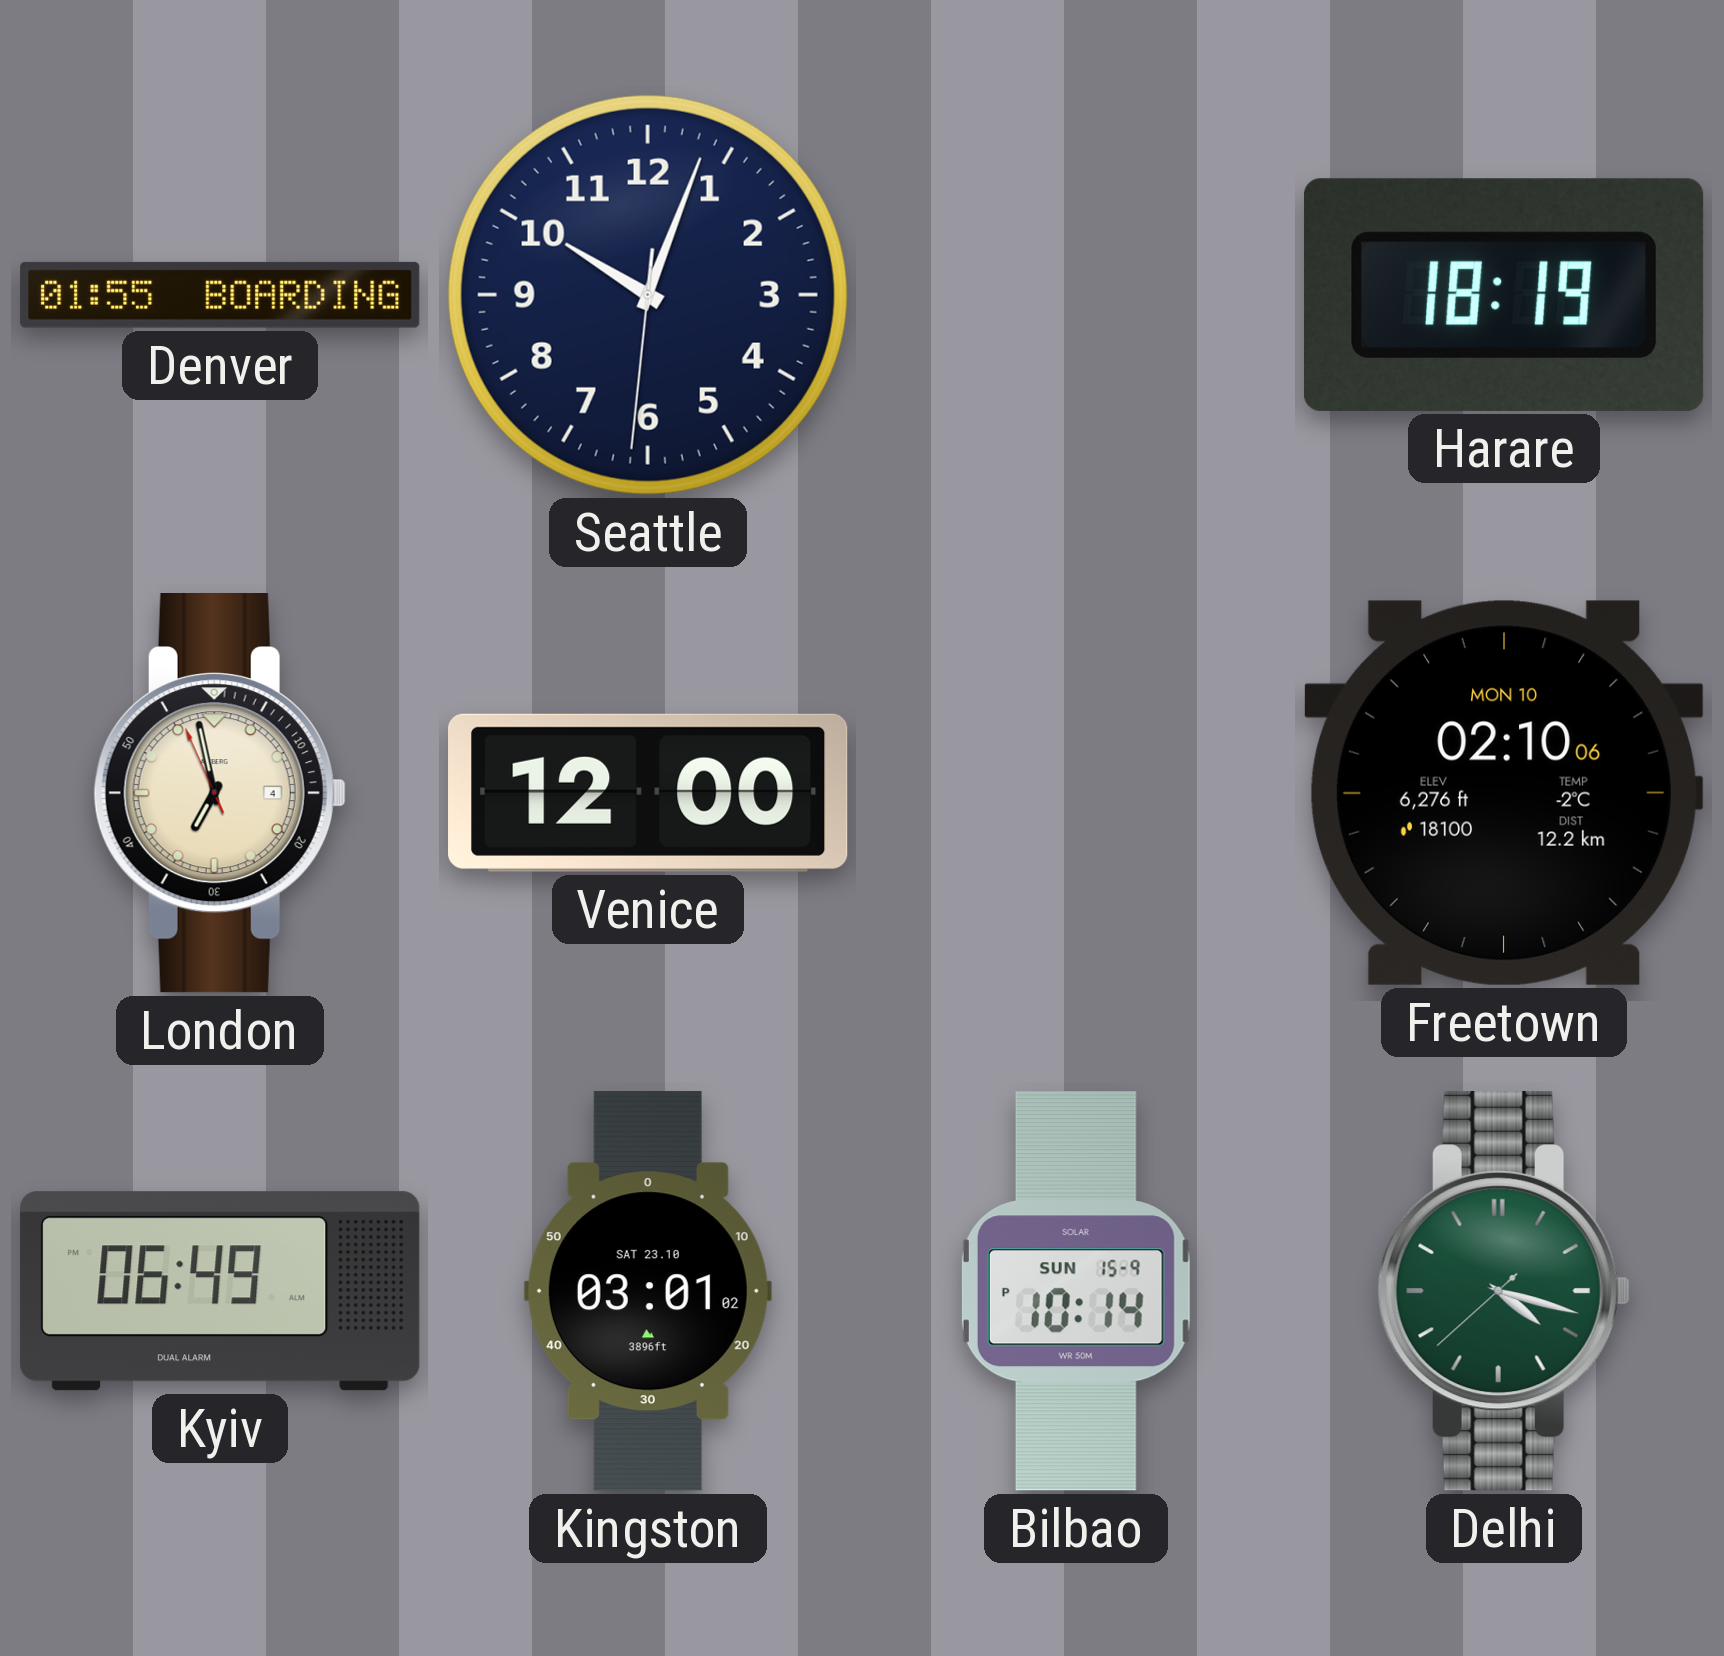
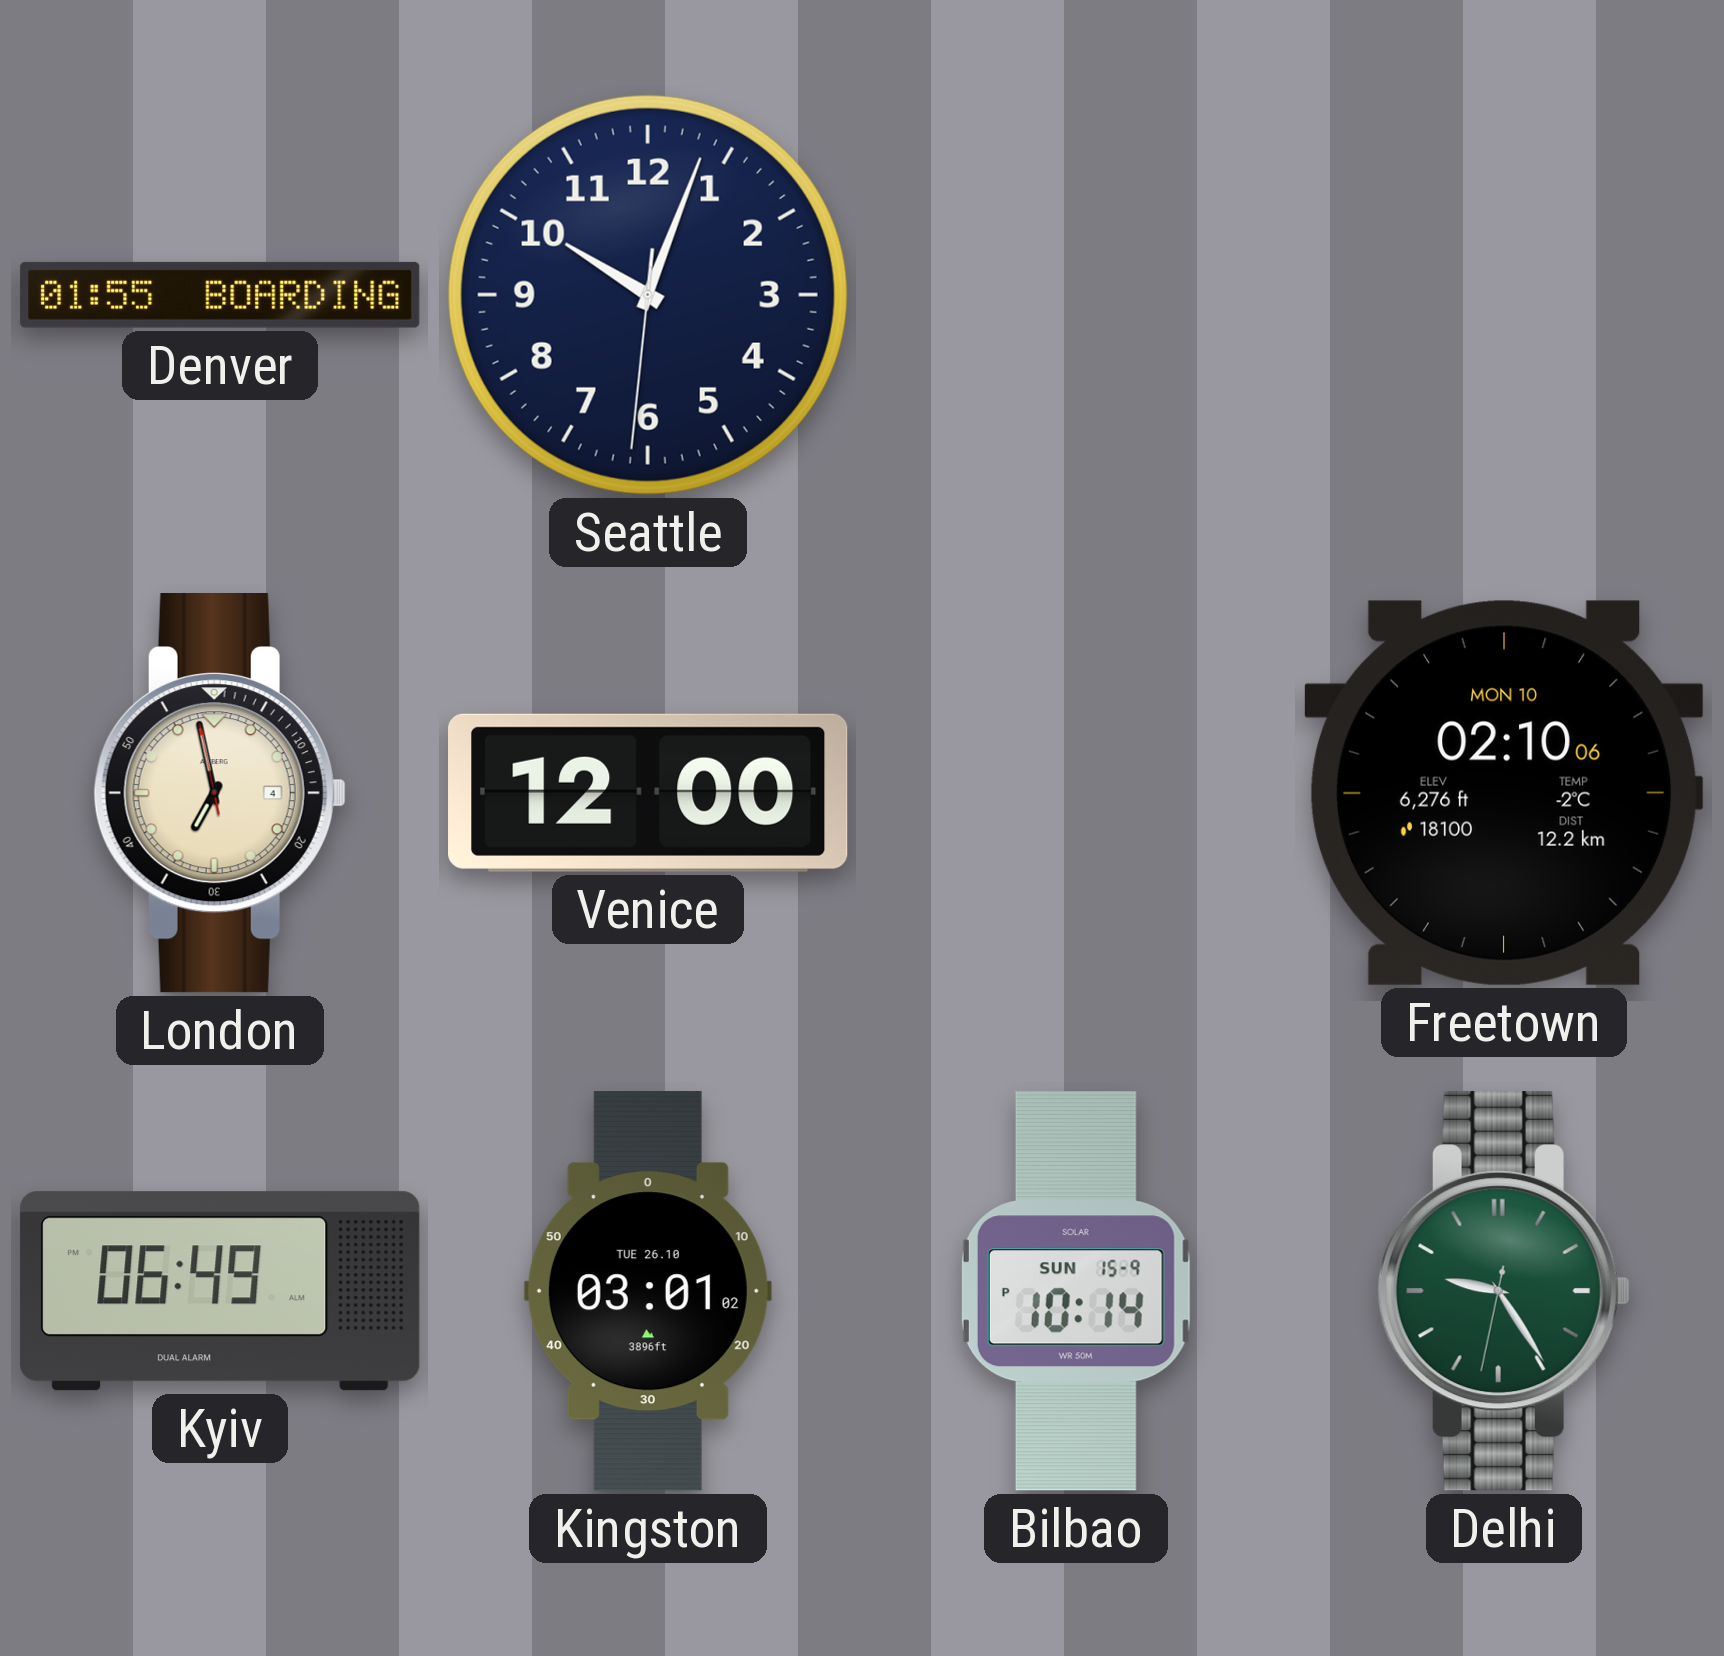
Harare: 18:19 -> none (1504, 295)
London: 6:57:56 -> 6:57:58 (220, 794)
Kingston date: SAT 23.10 -> TUE 26.10 (648, 1291)
Delhi: 4:17 -> 9:24 (1504, 1292)
